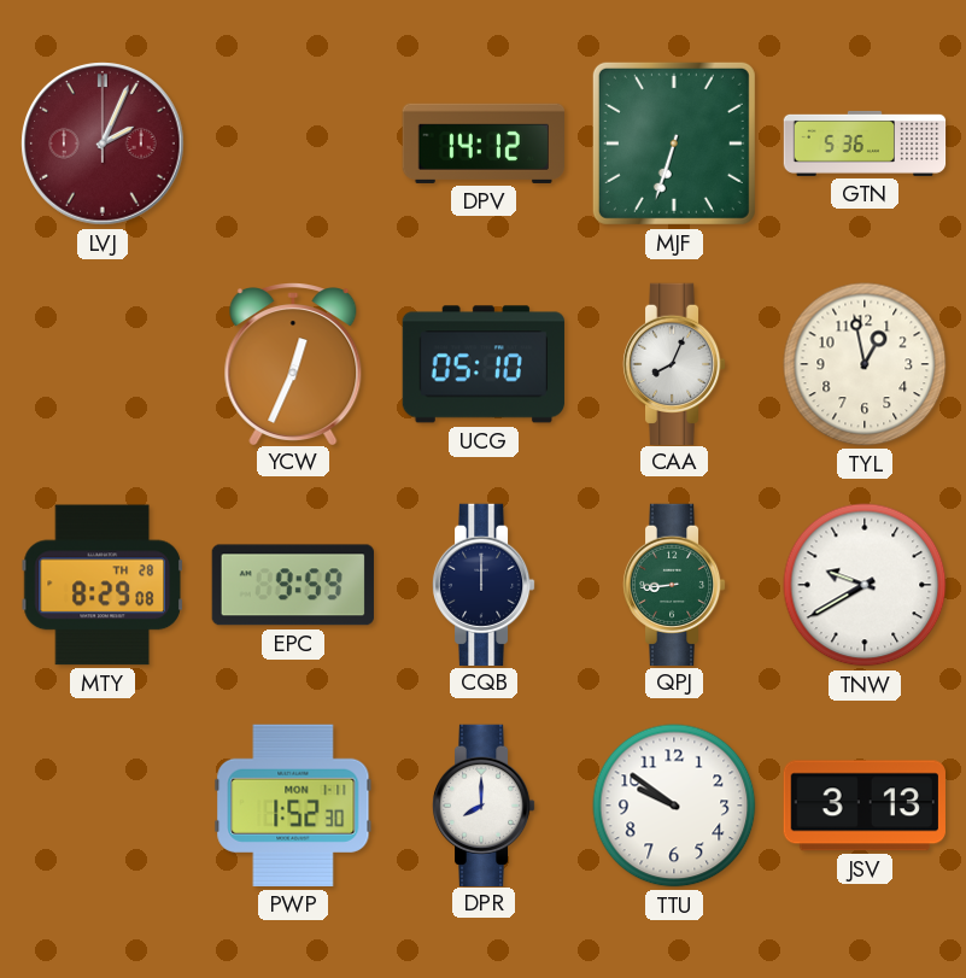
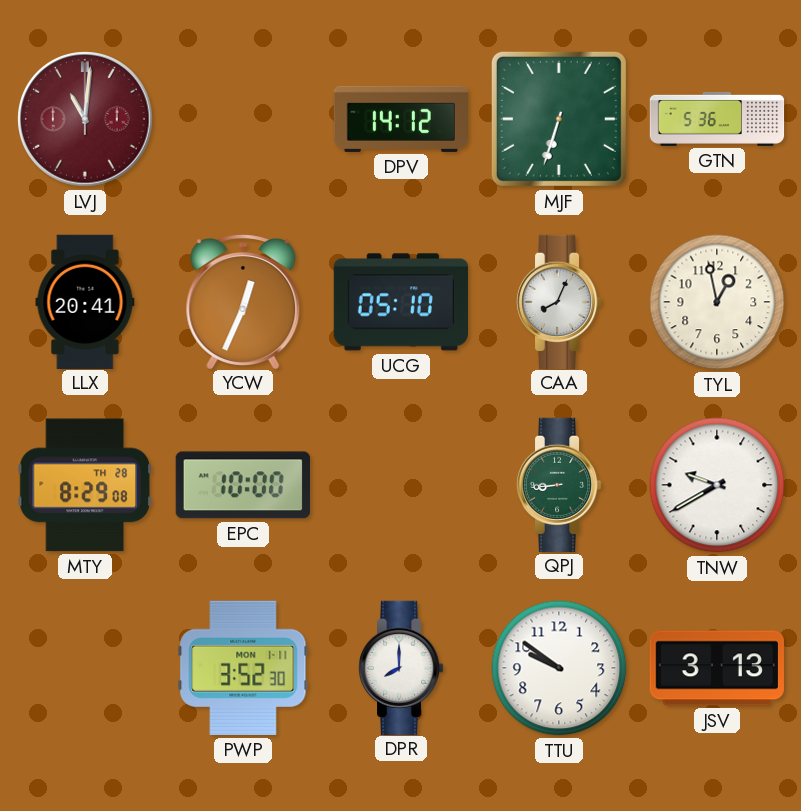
LVJ: 2:04 -> 11:01 (85, 119)
LLX: none -> 20:41 (85, 301)
EPC: 9:59 -> 10:00 (243, 485)
CQB: 12:00 -> none (484, 584)
PWP: 1:52 -> 3:52 (243, 668)
